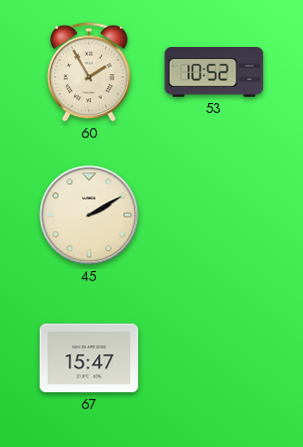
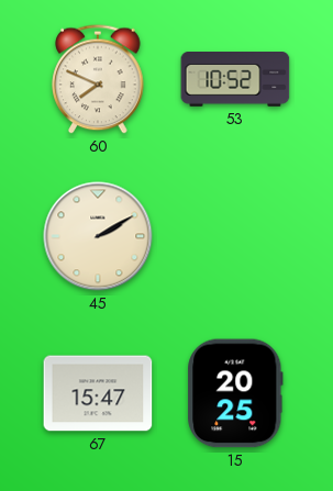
60: 1:55 -> 7:49 (98, 79)
15: none -> 20:25 (235, 393)
